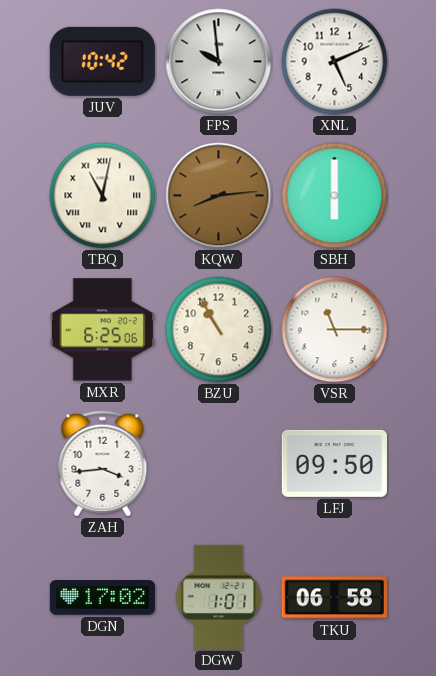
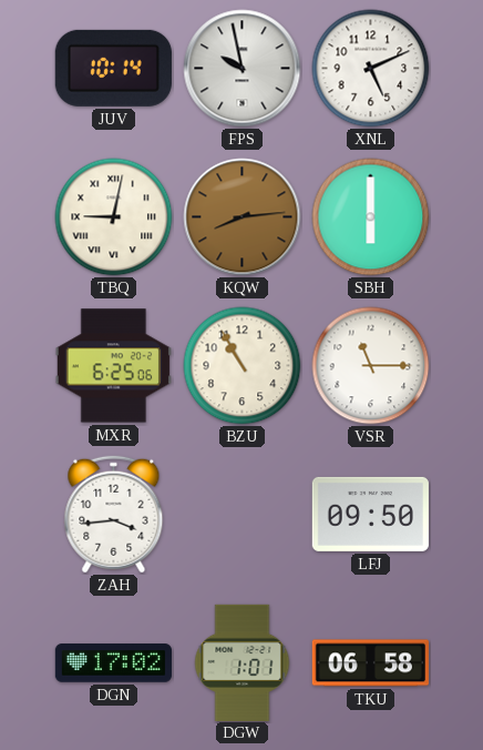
JUV: 10:42 -> 10:14 (113, 68)
FPS: 9:59 -> 9:58 (243, 69)
TBQ: 11:02 -> 9:02 (114, 217)
